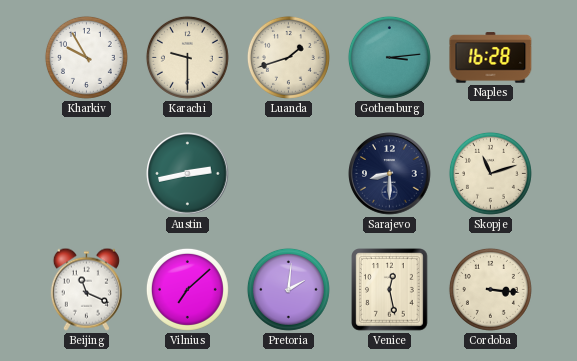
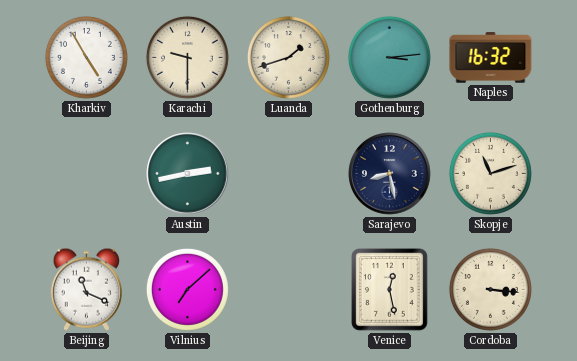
Kharkiv: 9:55 -> 4:55 (86, 57)
Naples: 16:28 -> 16:32 (491, 58)
Sarajevo: 8:30 -> 8:28 (390, 174)
Pretoria: 2:01 -> none (288, 289)
